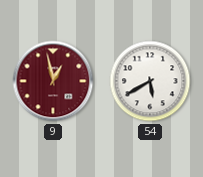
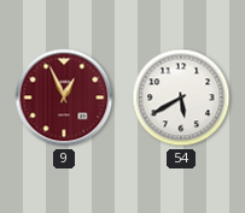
9: 12:58 -> 12:56 (64, 97)
